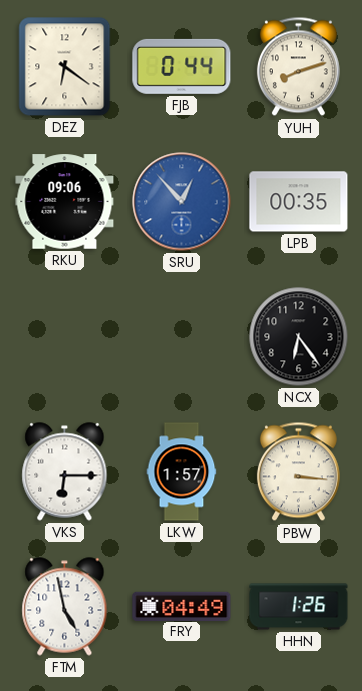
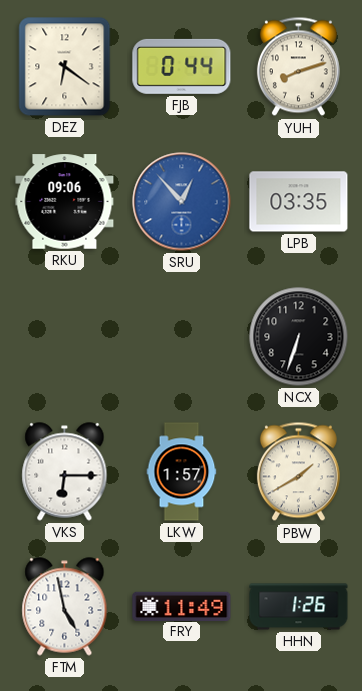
LPB: 00:35 -> 03:35 (299, 202)
NCX: 6:24 -> 6:33 (299, 337)
PBW: 3:16 -> 1:40 (298, 472)
FRY: 04:49 -> 11:49 (182, 606)
